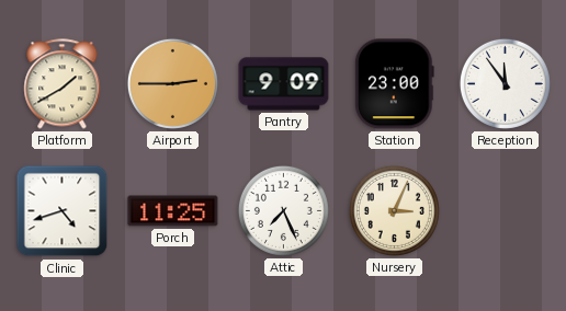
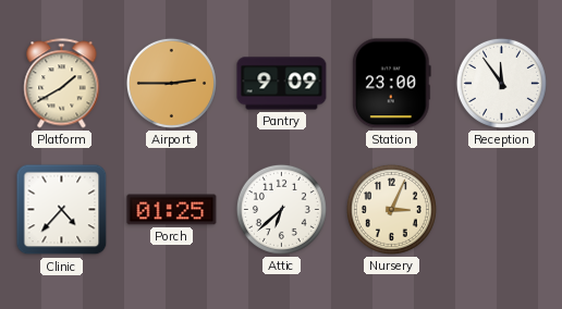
Clinic: 4:42 -> 4:37 (62, 210)
Porch: 11:25 -> 01:25 (172, 210)
Attic: 7:26 -> 6:38 (281, 209)
